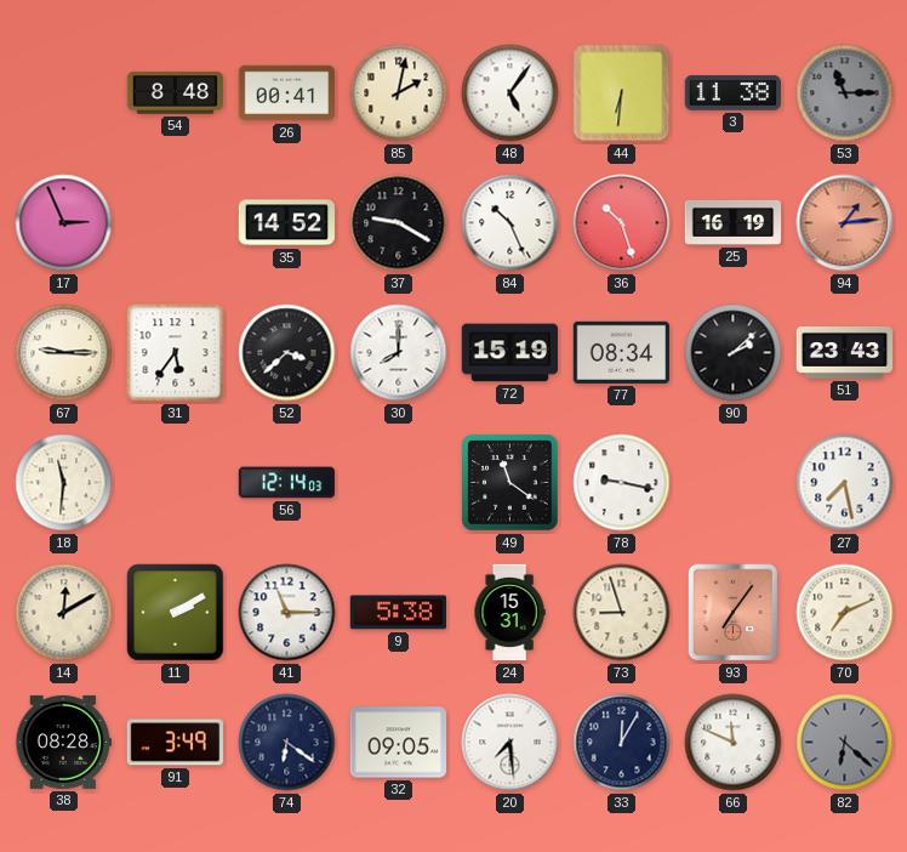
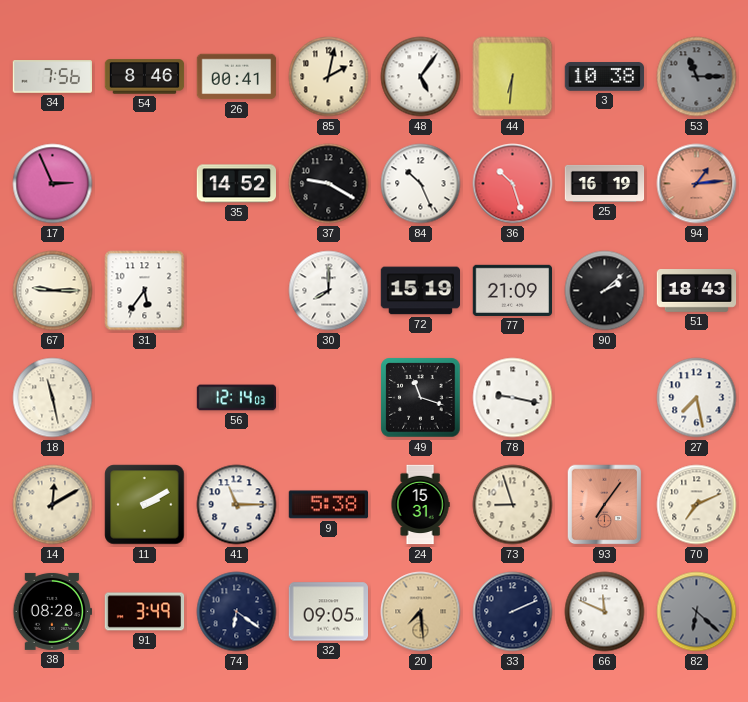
34: none -> 7:56 (53, 77)
54: 8:48 -> 8:46 (145, 77)
3: 11:38 -> 10:38 (604, 77)
52: 3:38 -> none (287, 353)
77: 08:34 -> 21:09 (512, 290)
51: 23:43 -> 18:43 (697, 291)
18: 11:31 -> 11:28 (53, 398)
49: 11:21 -> 11:18 (421, 398)
20 dial: white -> champagne (421, 612)
33: 12:05 -> 2:11 (513, 612)
